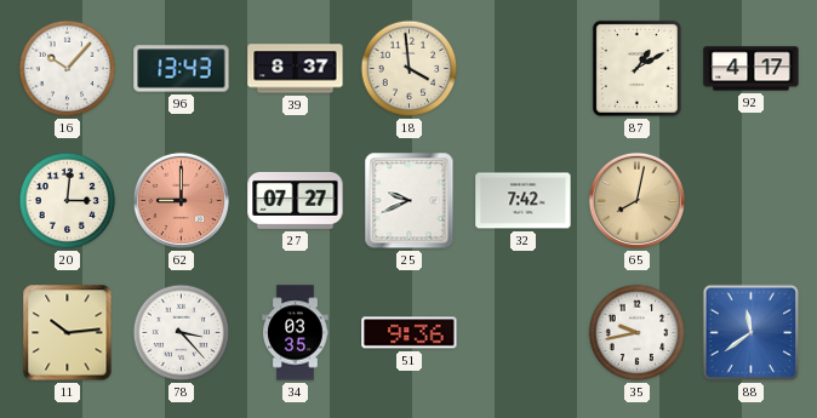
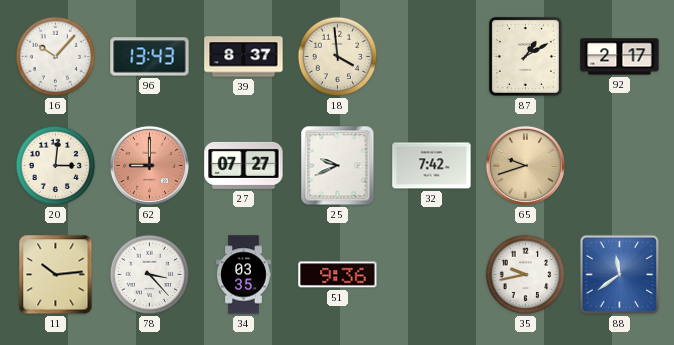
92: 4:17 -> 2:17 (620, 57)
65: 8:02 -> 9:42 (525, 165)
